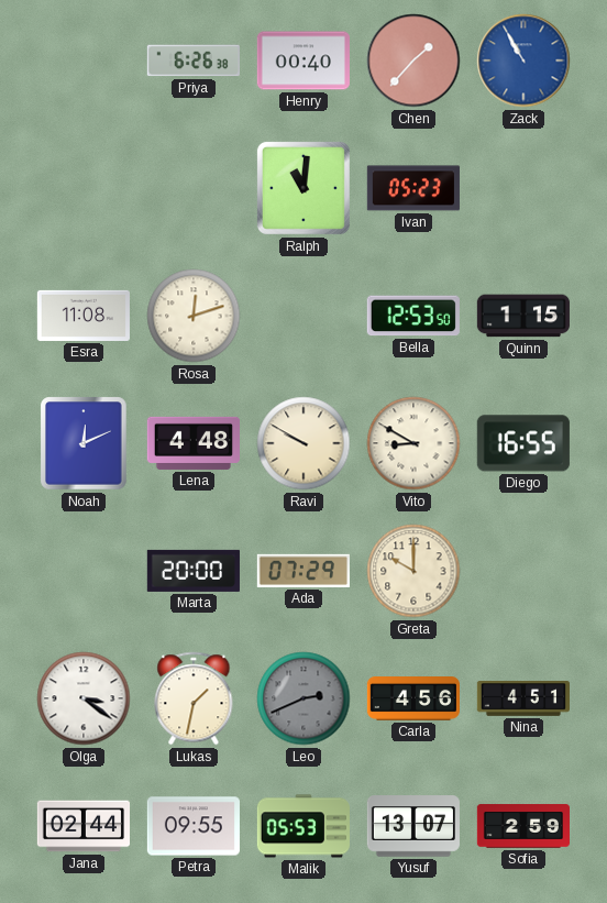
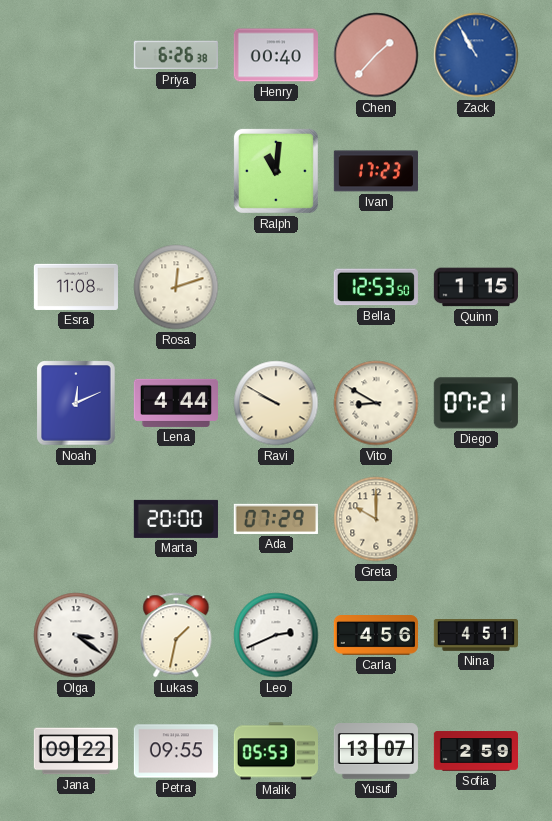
Ivan: 05:23 -> 17:23 (376, 171)
Lena: 4:48 -> 4:44 (176, 403)
Diego: 16:55 -> 07:21 (476, 403)
Leo dial: grey -> white (276, 635)
Jana: 02:44 -> 09:22 (75, 751)
